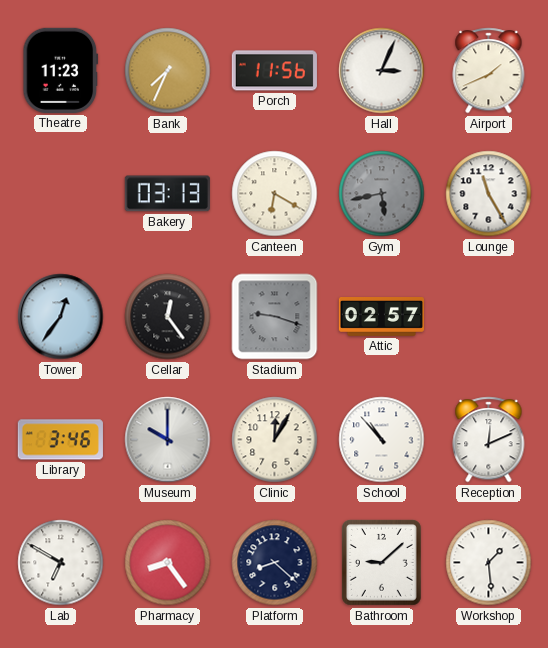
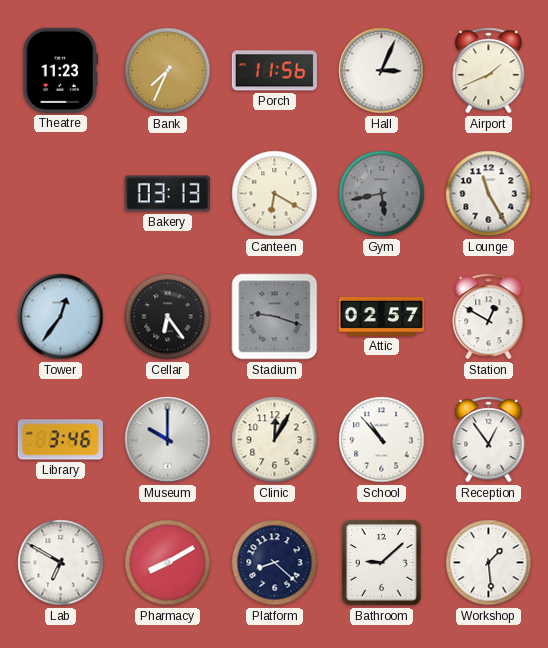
Cellar: 12:24 -> 6:24 (168, 317)
Station: none -> 12:50 (489, 317)
Reception: 12:11 -> 12:54 (489, 440)
Pharmacy: 8:24 -> 8:10 (168, 563)
